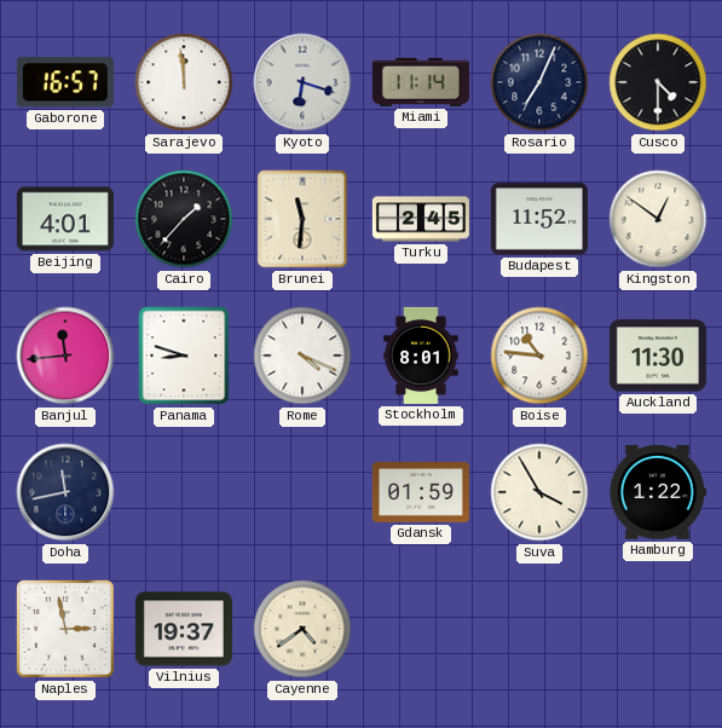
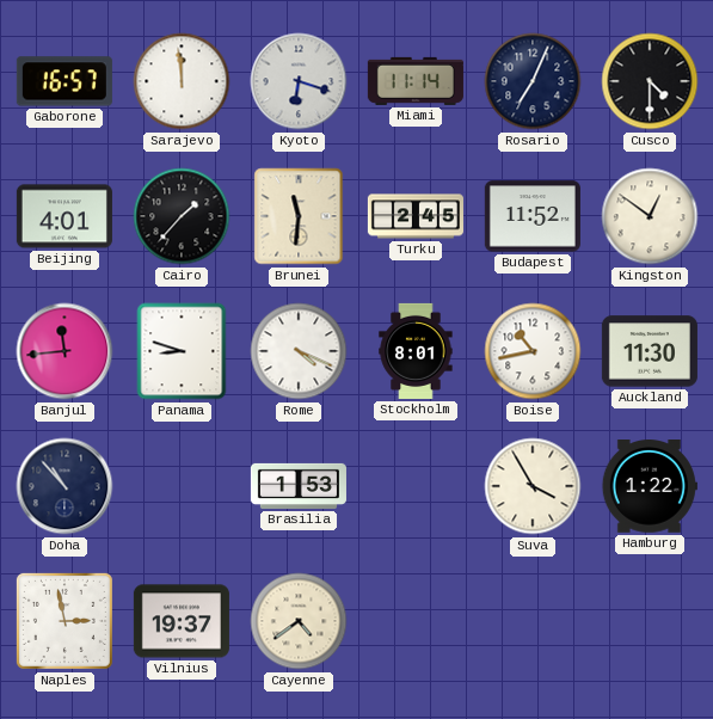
Boise: 10:46 -> 10:43 (533, 351)
Doha: 11:43 -> 10:53 (64, 486)
Brasilia: none -> 1:53 (299, 486)
Gdansk: 01:59 -> none (421, 493)
